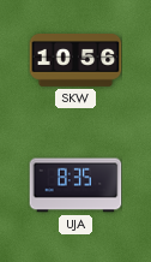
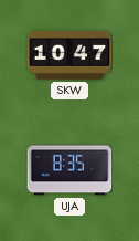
SKW: 10:56 -> 10:47 (69, 55)
